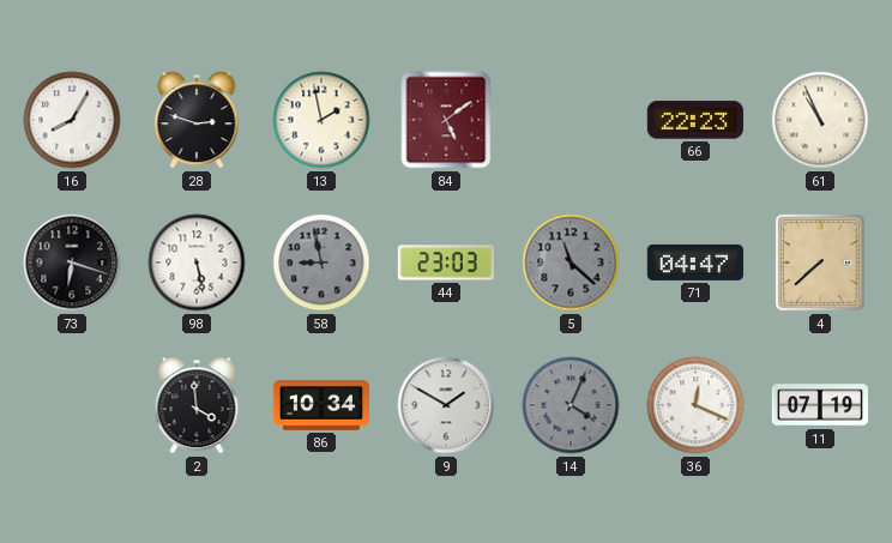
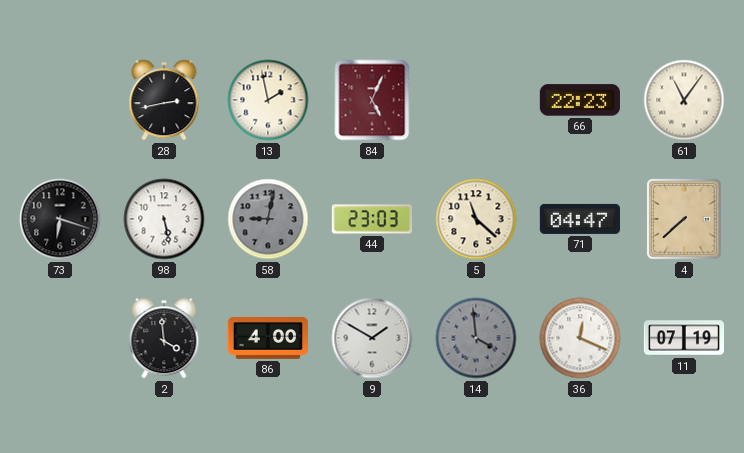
16: 8:05 -> none (72, 120)
28: 2:48 -> 2:43 (164, 100)
84: 5:09 -> 5:04 (372, 100)
61: 10:56 -> 11:06 (684, 100)
58: 8:58 -> 9:02 (268, 219)
5 dial: grey -> cream (476, 219)
86: 10:34 -> 4:00 (267, 339)
14: 4:04 -> 3:59 (476, 338)
